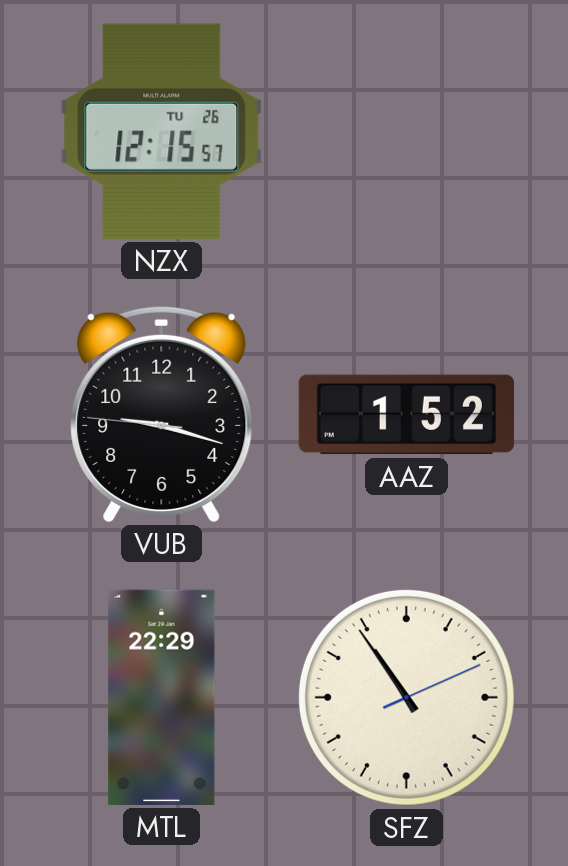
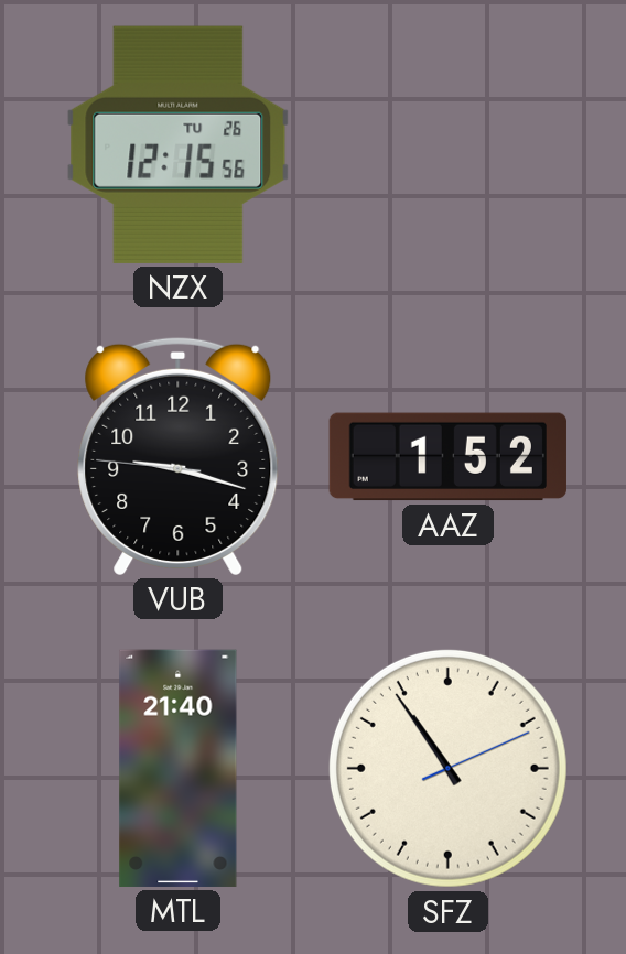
NZX: 12:15:57 -> 12:15:56 (179, 144)
MTL: 22:29 -> 21:40 (179, 768)
